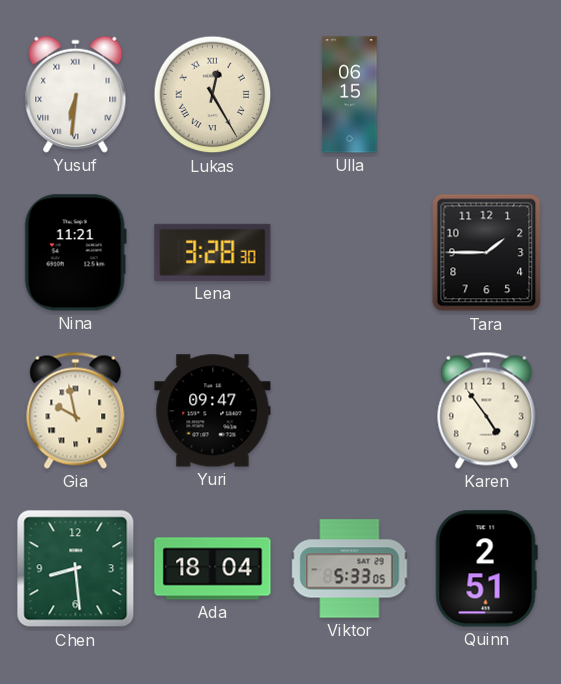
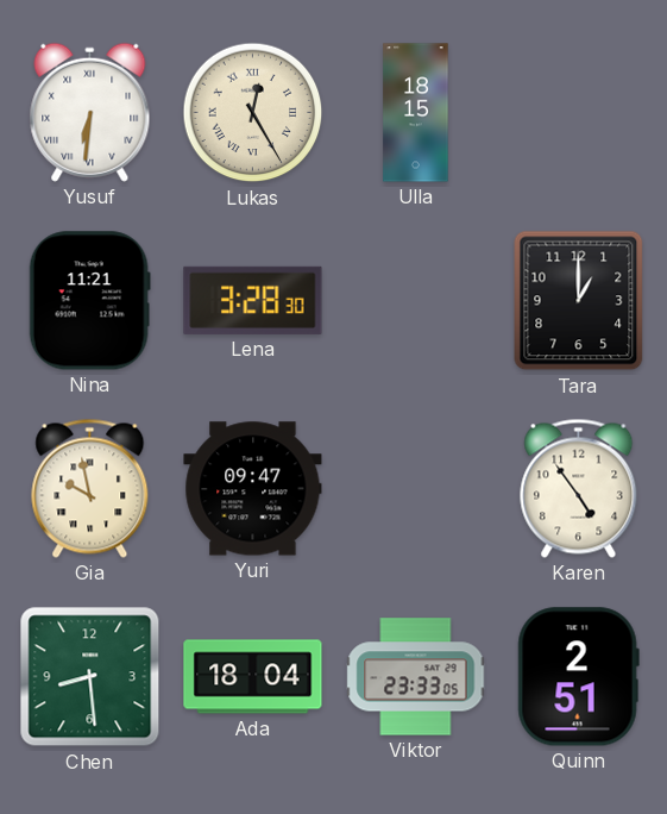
Ulla: 06:15 -> 18:15 (416, 113)
Tara: 1:45 -> 1:00 (579, 301)
Viktor: 5:33 -> 23:33 (416, 677)
